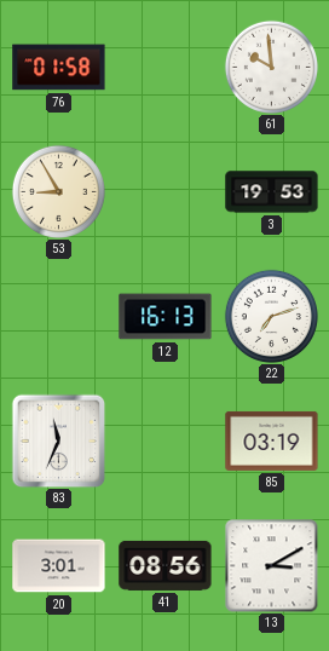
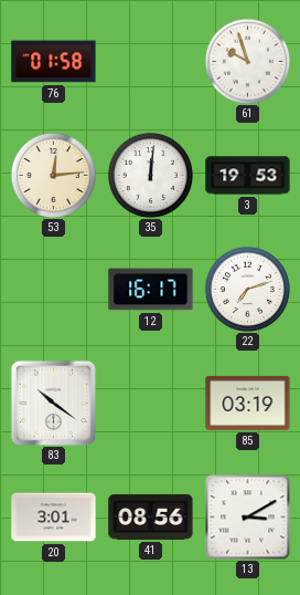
61: 9:59 -> 9:57 (247, 61)
53: 8:55 -> 12:14 (53, 175)
35: none -> 12:01 (150, 175)
12: 16:13 -> 16:17 (151, 290)
83: 11:34 -> 10:21 (53, 403)
